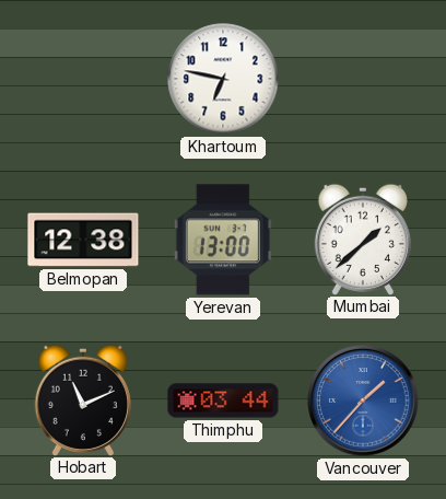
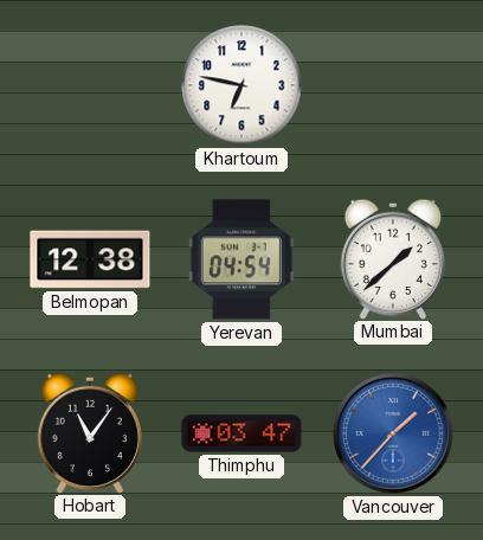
Yerevan: 13:00 -> 04:54 (241, 259)
Hobart: 11:11 -> 11:06 (89, 432)
Thimphu: 03:44 -> 03:47 (241, 433)
